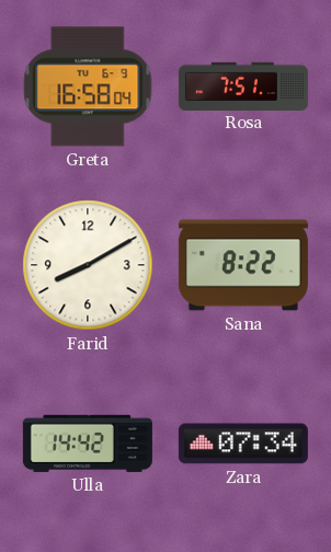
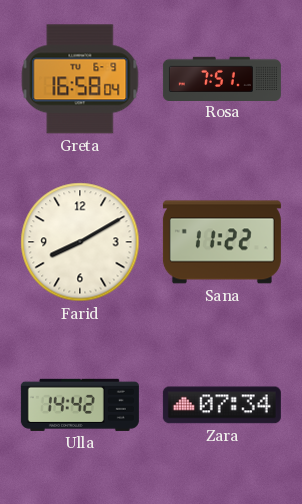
Sana: 8:22 -> 11:22 (222, 242)
